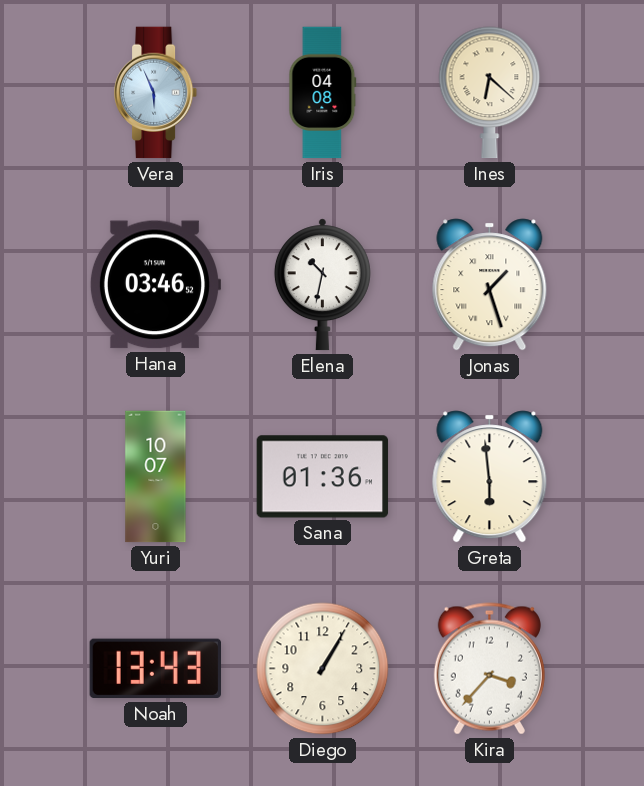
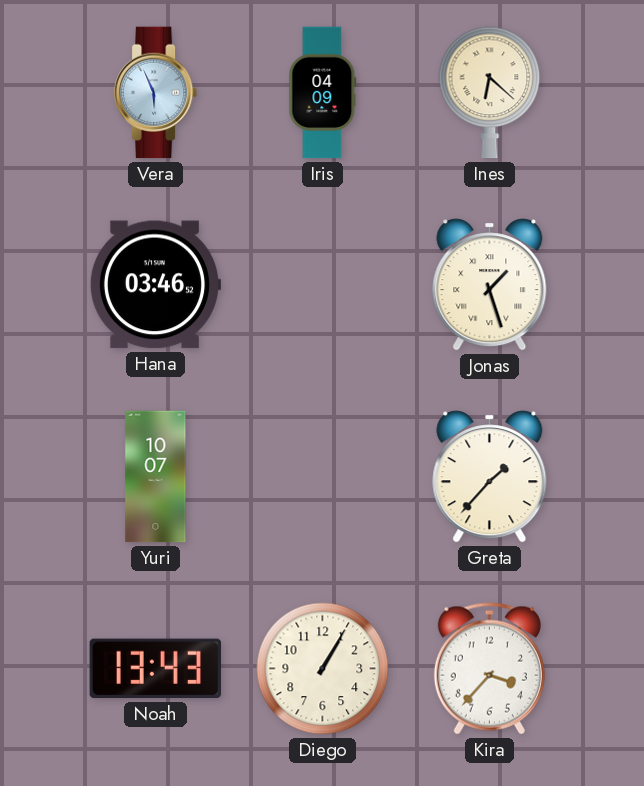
Iris: 04:08 -> 04:09 (323, 93)
Elena: 10:32 -> none (322, 285)
Sana: 01:36 -> none (323, 477)
Greta: 5:59 -> 1:37 (490, 477)
